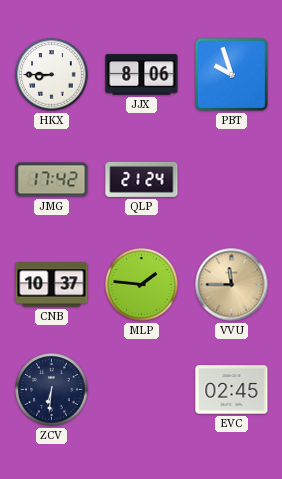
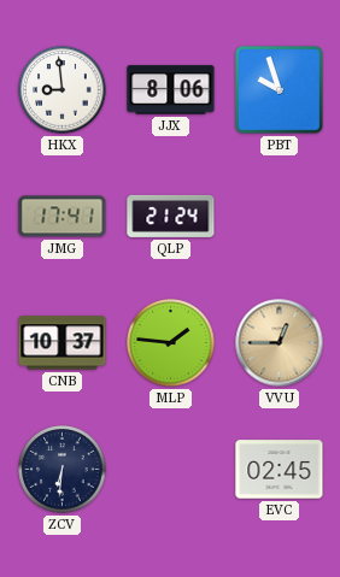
HKX: 8:45 -> 8:59 (63, 90)
JMG: 17:42 -> 17:41 (63, 217)
VVU: 11:45 -> 12:45 (280, 343)
